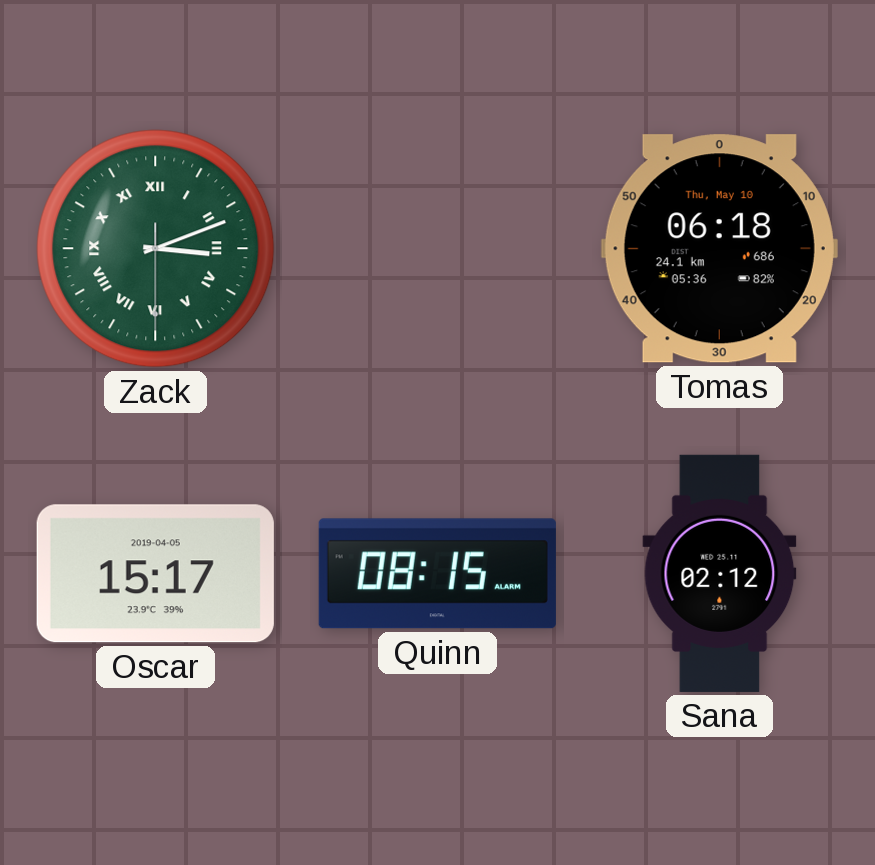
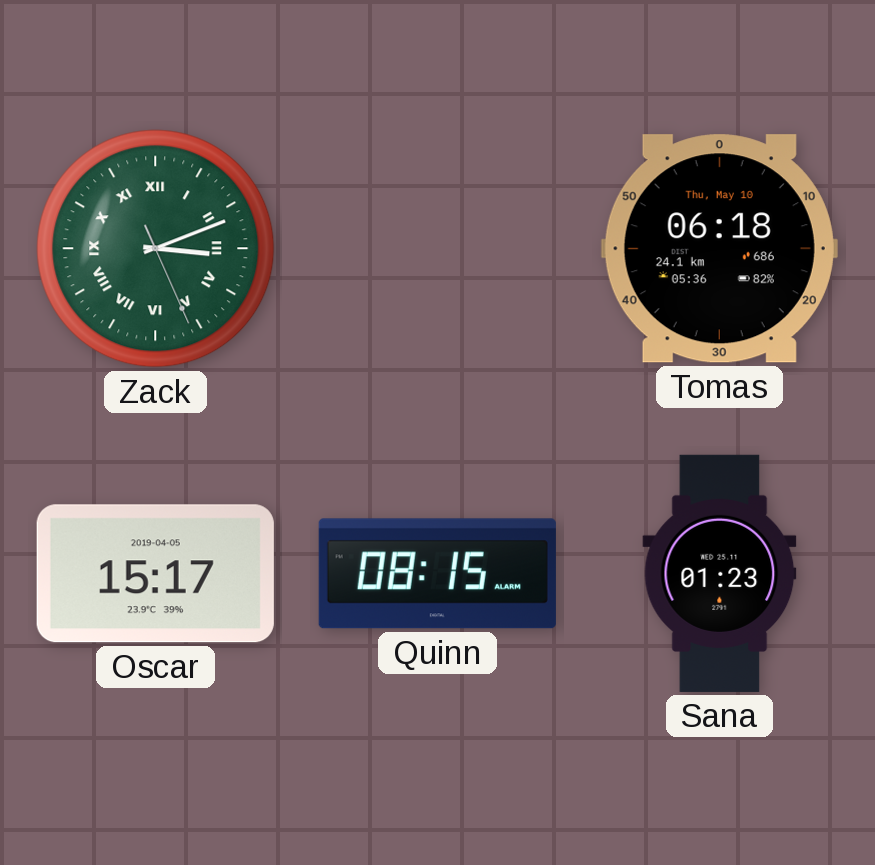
Zack: 3:11:30 -> 3:11:26 (156, 249)
Sana: 02:12 -> 01:23 (720, 573)
